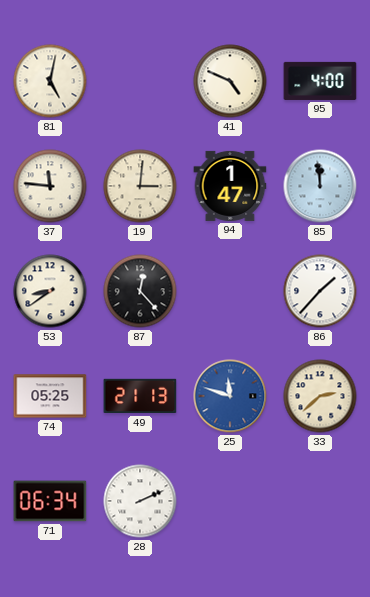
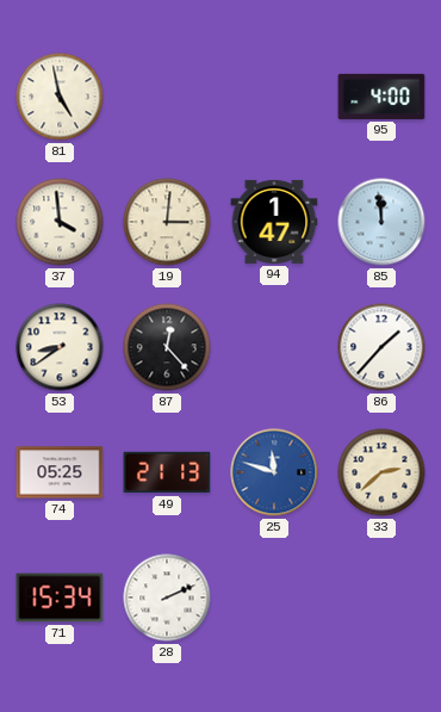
81: 5:02 -> 4:58 (60, 97)
41: 4:49 -> none (230, 81)
37: 11:46 -> 3:59 (60, 222)
71: 06:34 -> 15:34 (60, 598)
